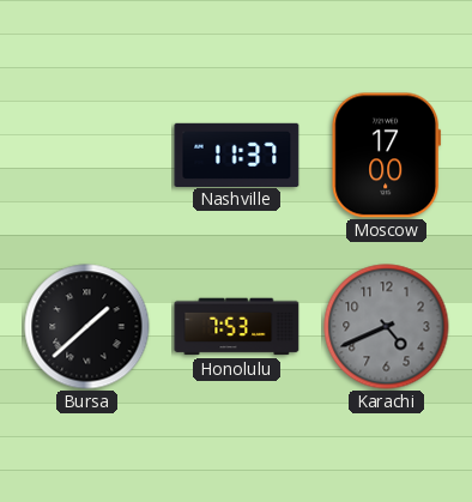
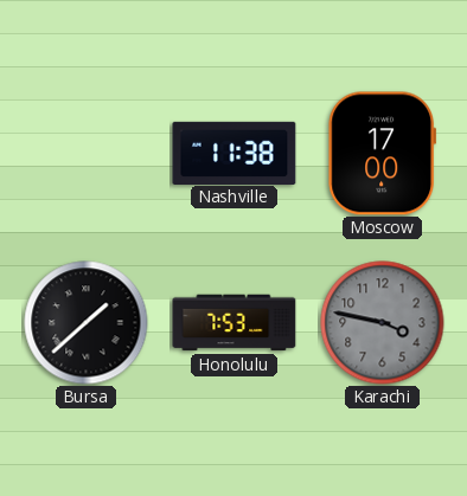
Nashville: 11:37 -> 11:38 (235, 153)
Karachi: 4:41 -> 3:47 (383, 323)
